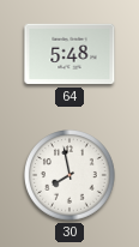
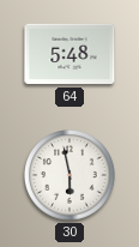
30: 7:58 -> 5:58 (71, 176)
